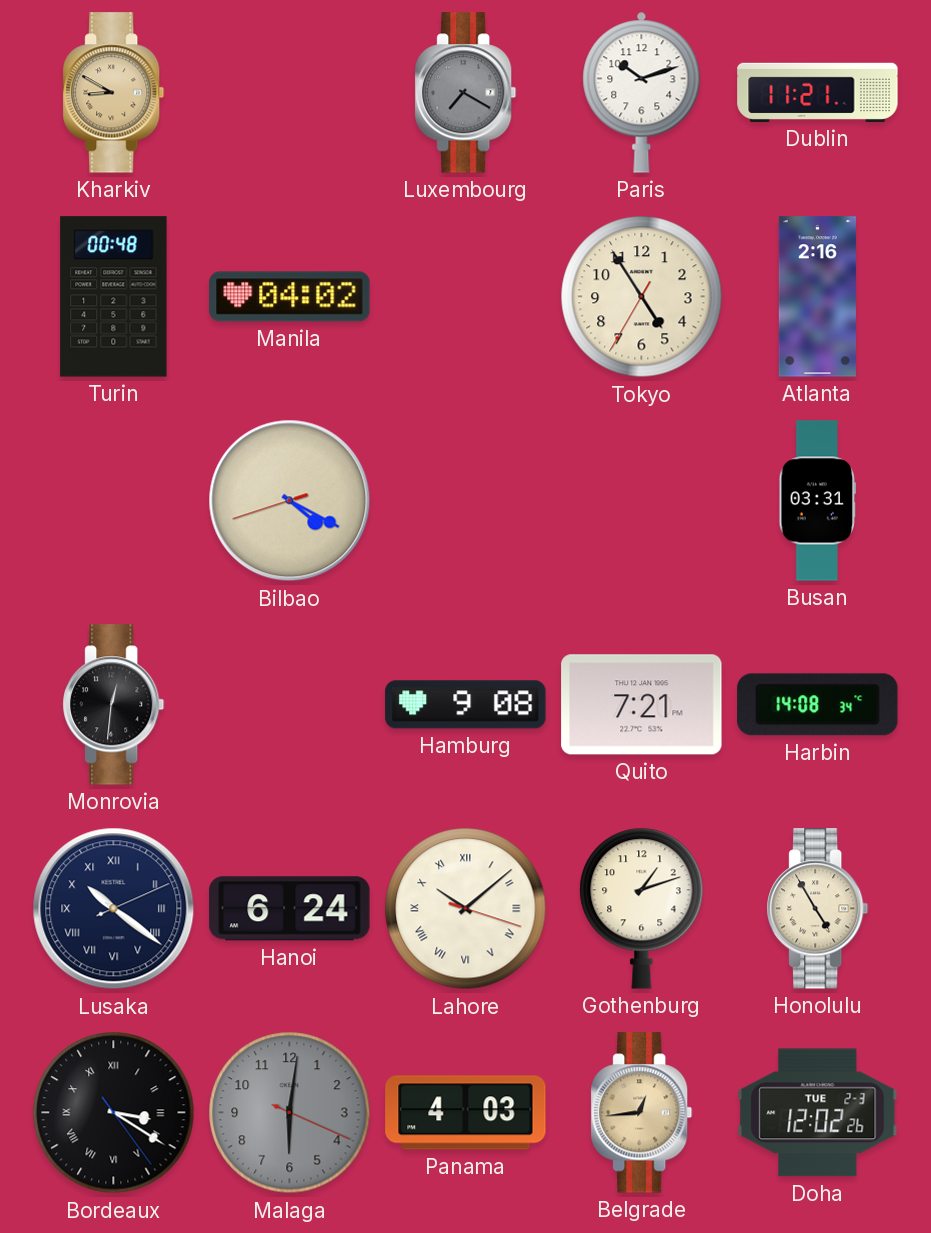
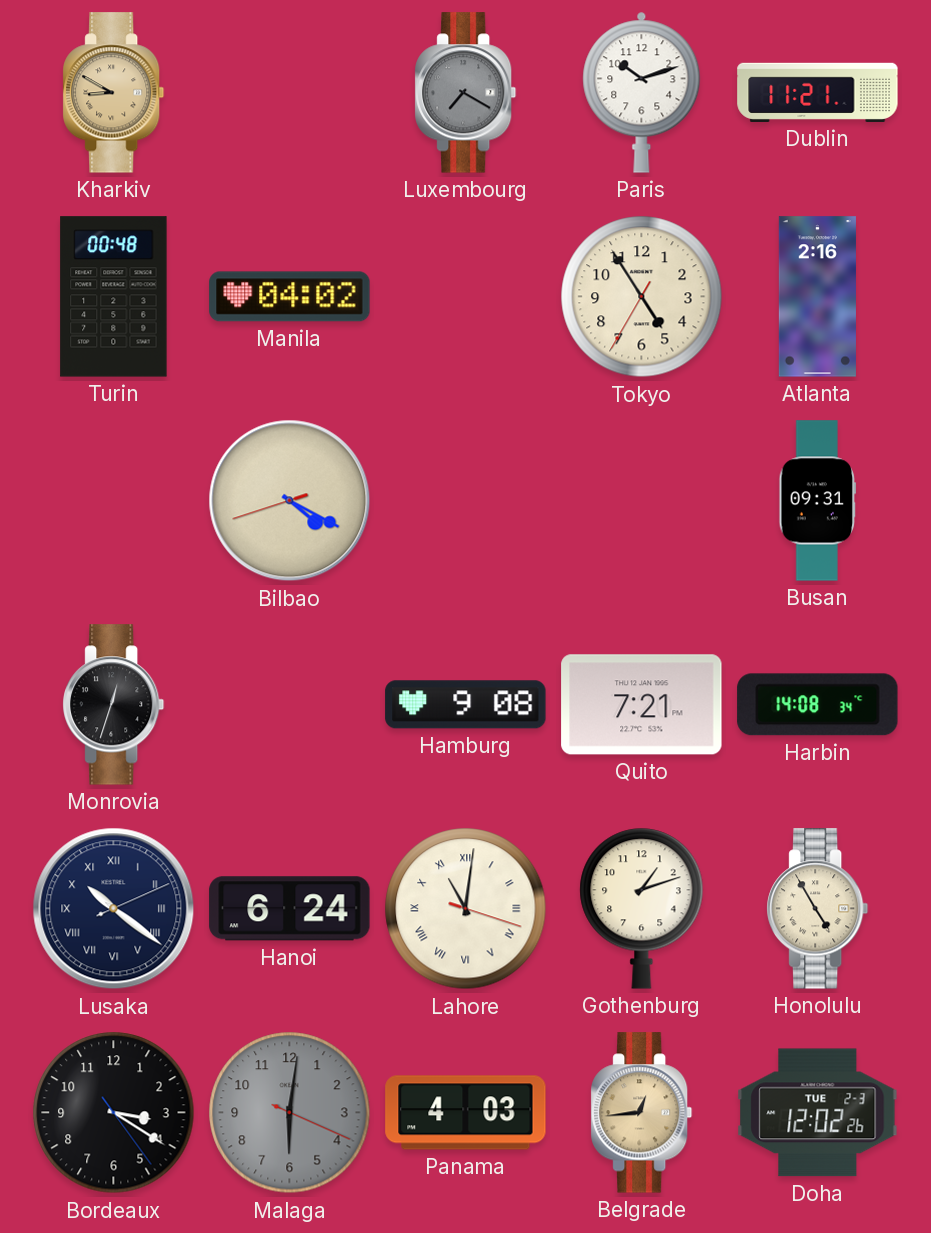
Busan: 03:31 -> 09:31 (818, 501)
Monrovia: 12:31 -> 12:33 (114, 705)
Lahore: 10:08 -> 11:01 (466, 909)
Bordeaux numerals: Roman -> Arabic (114, 1113)
